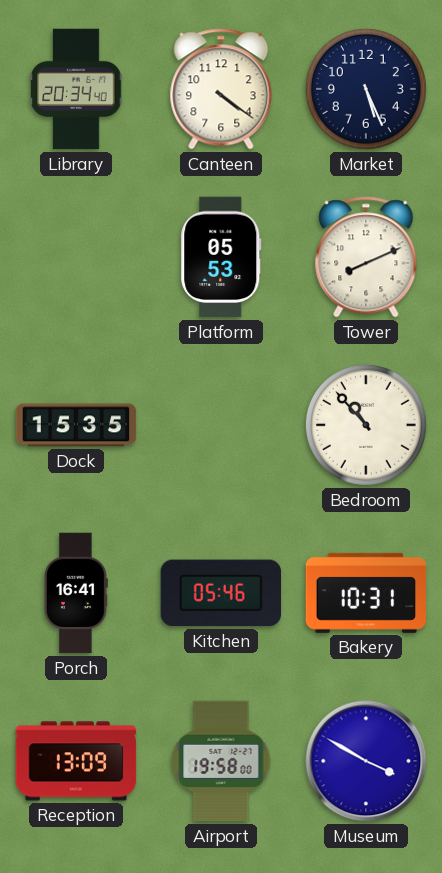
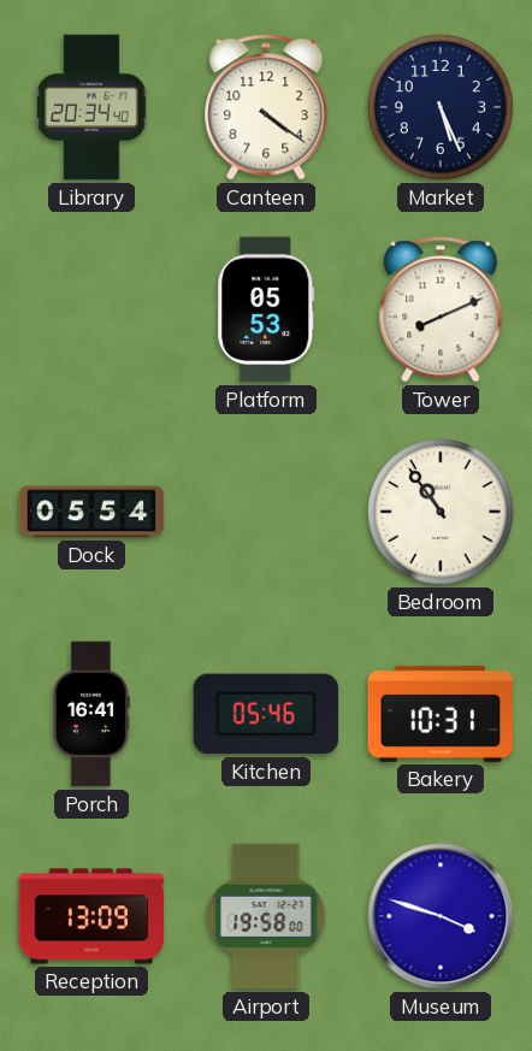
Dock: 15:35 -> 05:54 (91, 512)
Bedroom: 10:53 -> 10:54 (441, 512)
Museum: 3:50 -> 3:48 (441, 916)
